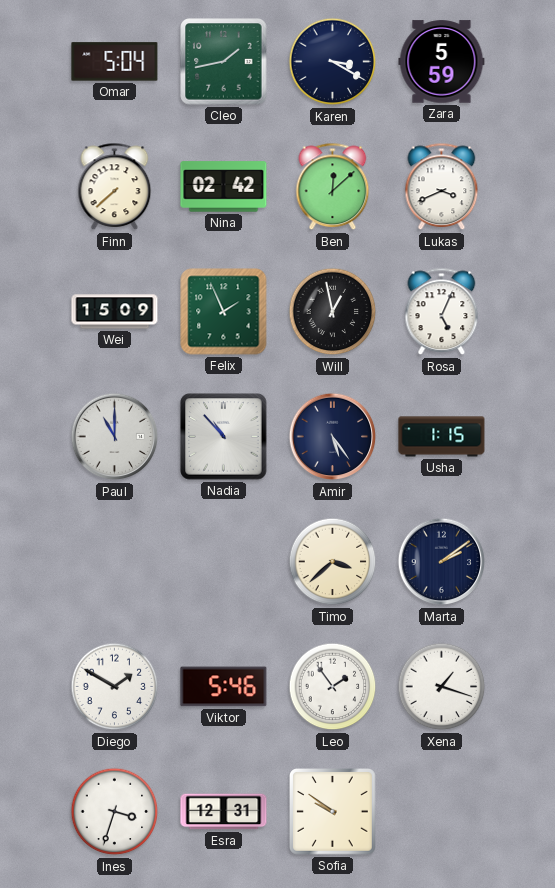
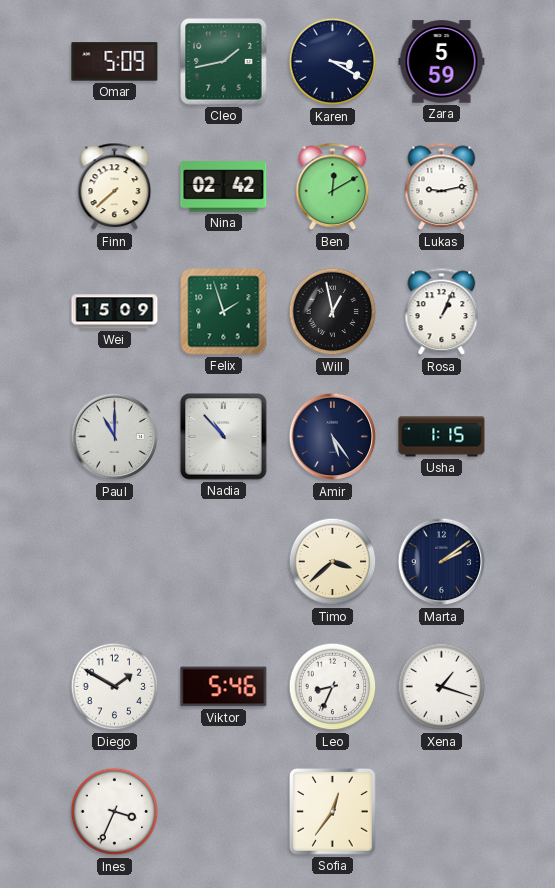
Omar: 5:04 -> 5:09 (115, 62)
Ben: 12:08 -> 12:10 (333, 187)
Lukas: 3:41 -> 9:13 (442, 187)
Felix: 1:56 -> 1:57 (224, 312)
Rosa: 5:04 -> 1:04 (442, 312)
Leo: 1:54 -> 8:34 (333, 687)
Ines: 3:33 -> 3:34 (115, 812)
Esra: 12:31 -> none (224, 812)
Sofia: 9:51 -> 12:36 (333, 812)
